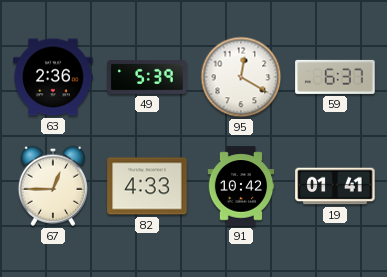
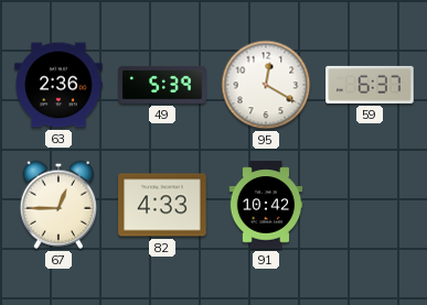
19: 01:41 -> none (335, 186)
